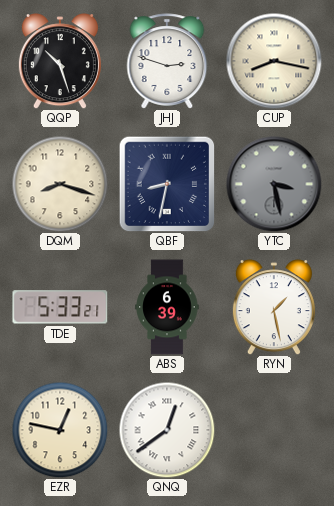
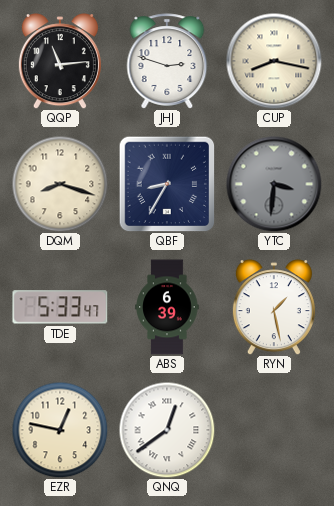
QQP: 10:27 -> 11:14 (60, 61)
QBF: 8:32 -> 8:35 (167, 184)
YTC: 3:28 -> 3:31 (274, 184)
TDE: 5:33:21 -> 5:33:47 (60, 307)
